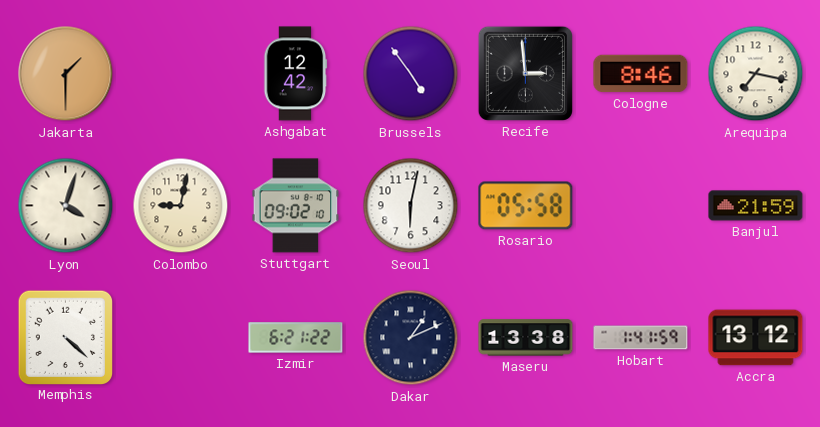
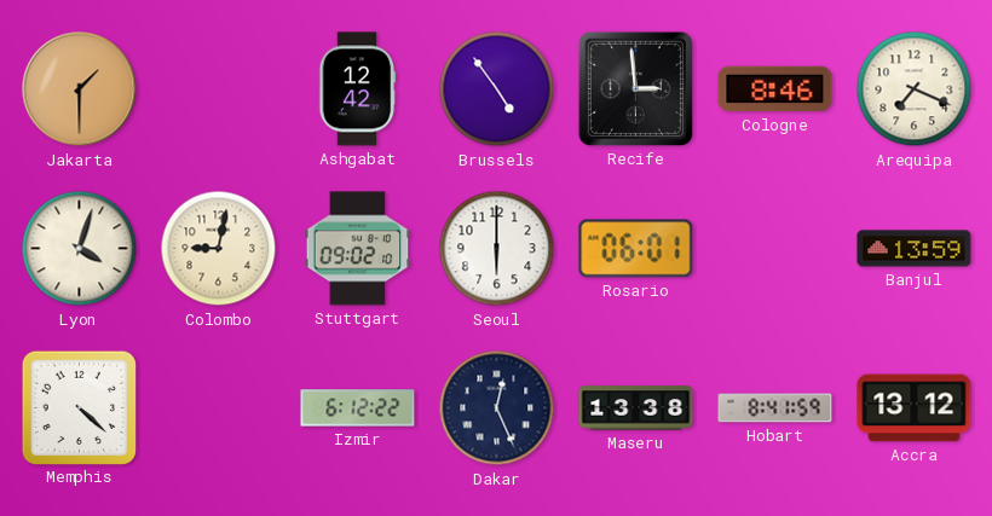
Arequipa: 7:17 -> 7:19 (915, 89)
Seoul: 6:02 -> 6:00 (497, 249)
Rosario: 05:58 -> 06:01 (636, 249)
Banjul: 21:59 -> 13:59 (915, 249)
Izmir: 6:21 -> 6:12 (358, 408)
Dakar: 1:11 -> 12:26 (497, 408)
Hobart: 1:41 -> 8:41 (775, 408)
